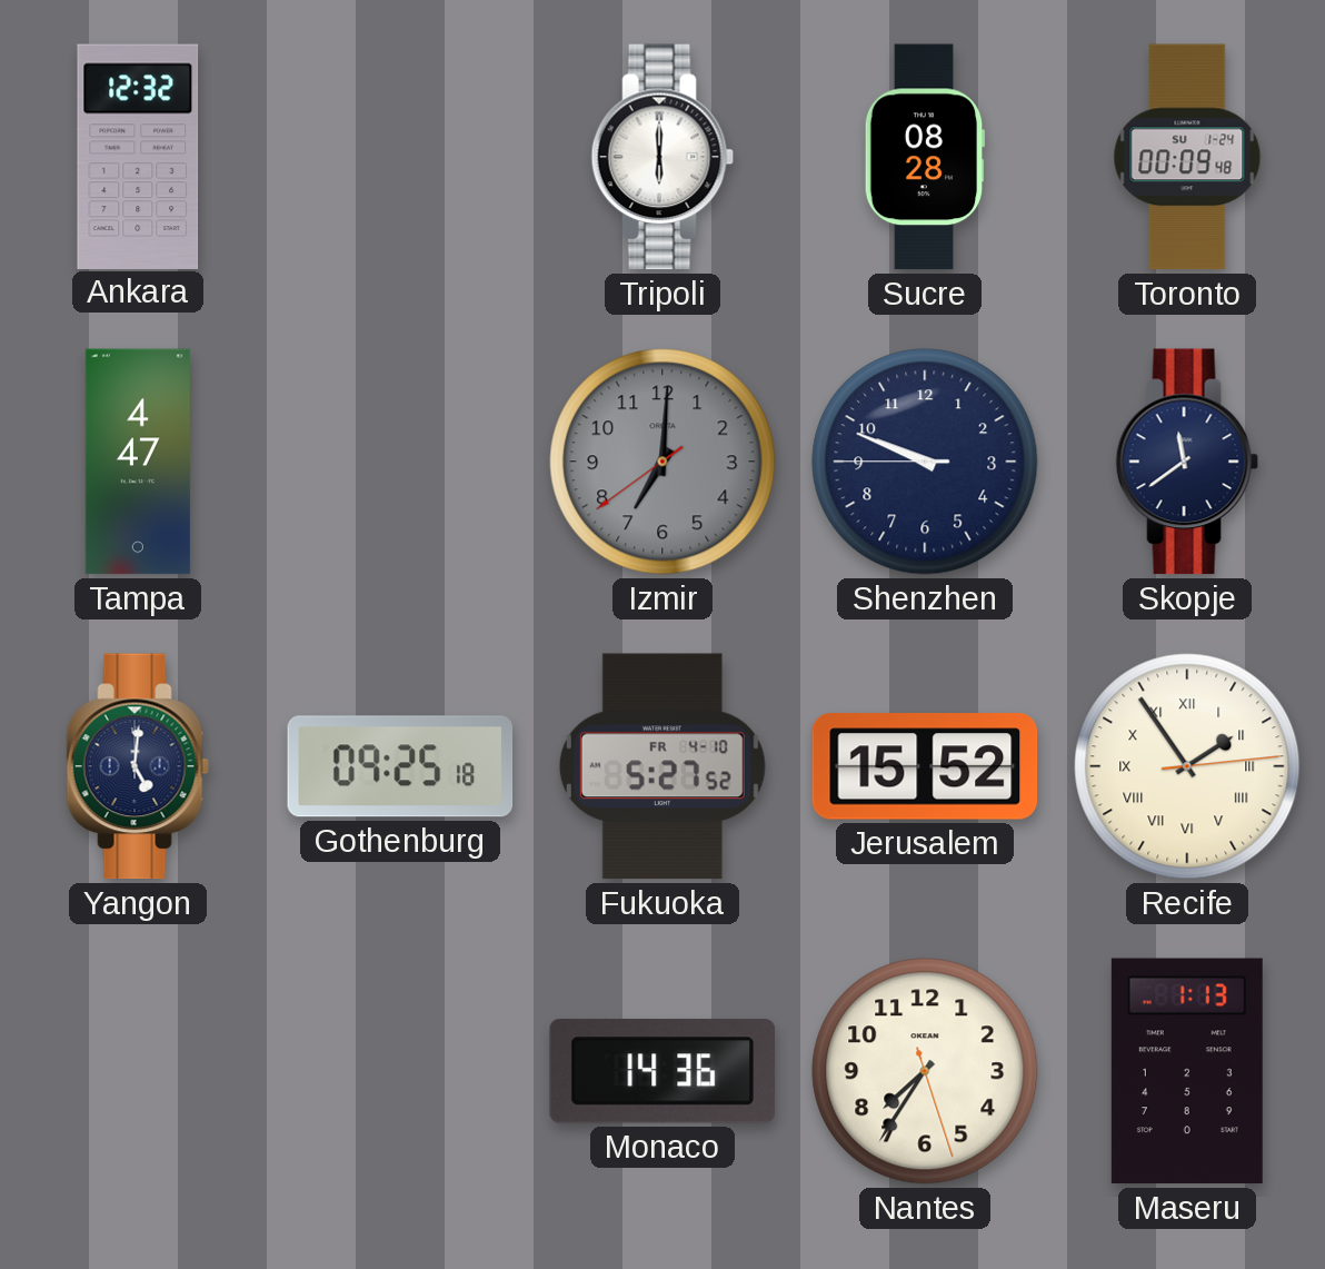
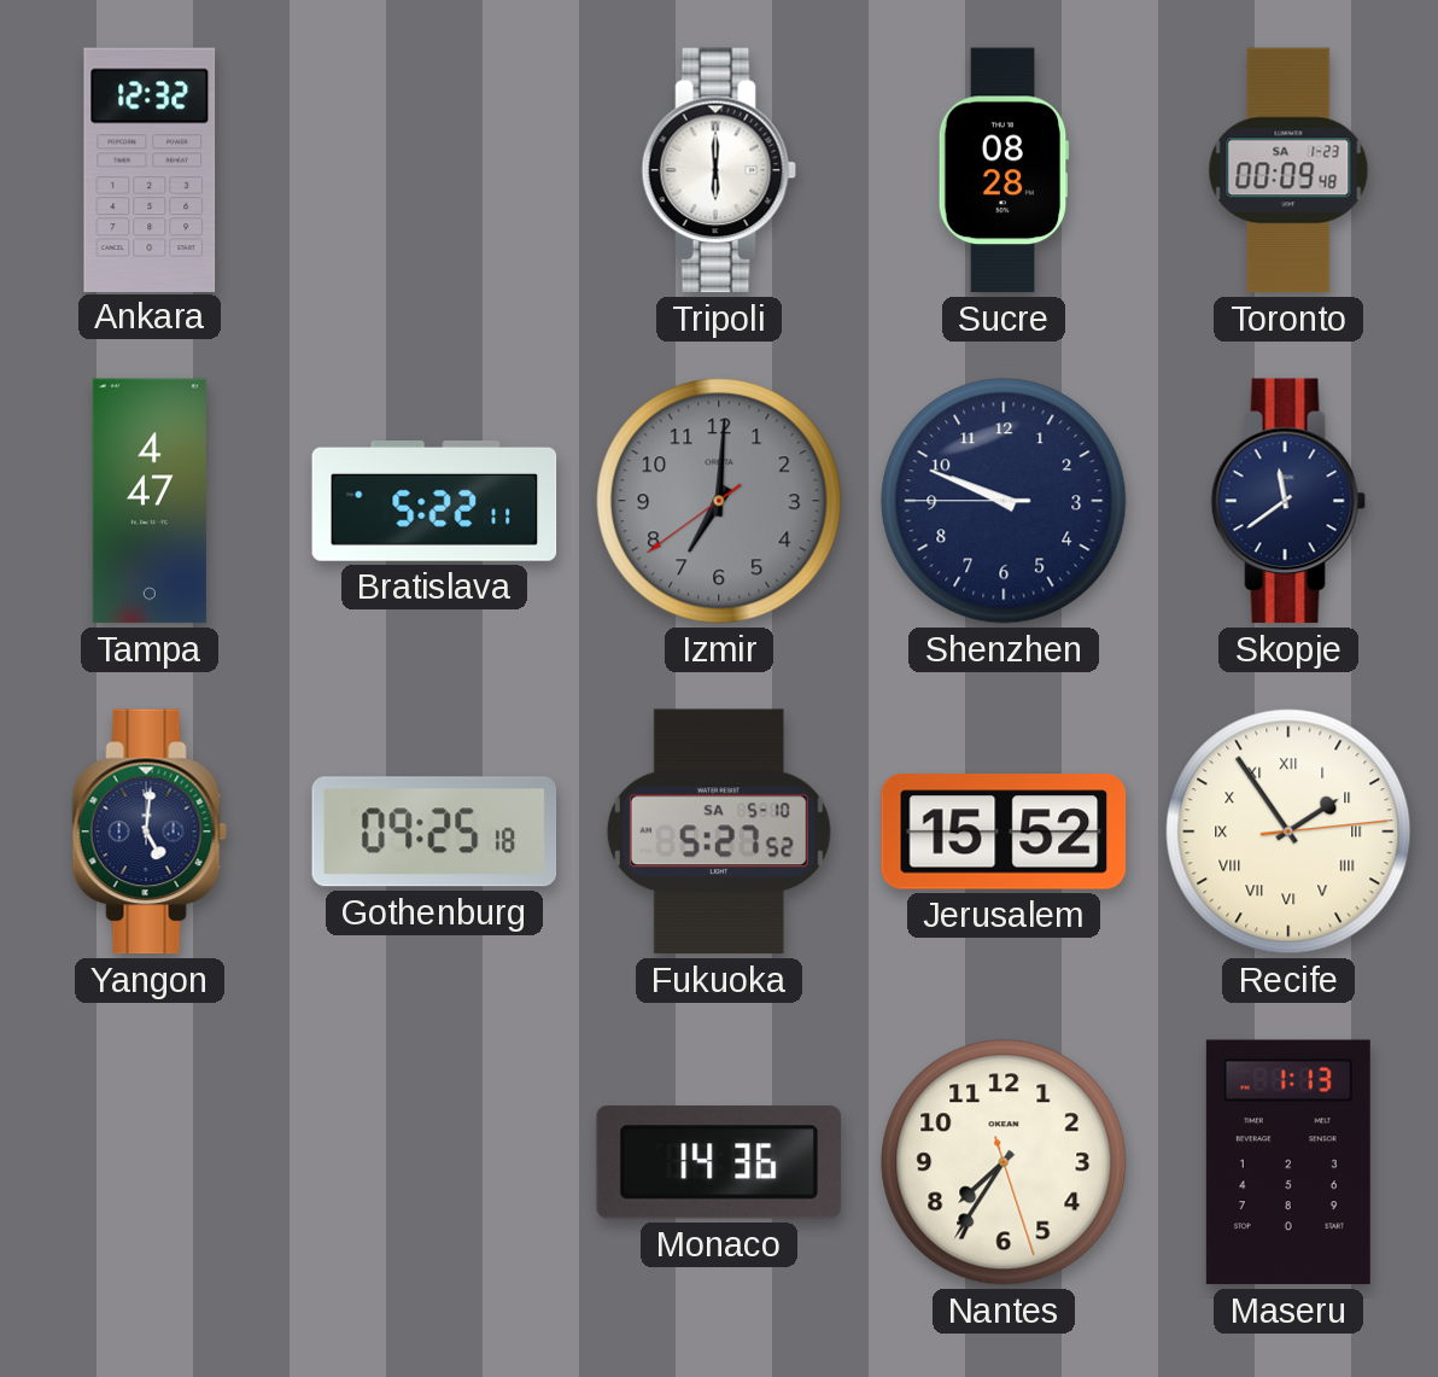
Toronto date: SU 1-24 -> SA 1-23 (1288, 170)
Bratislava: none -> 5:22 (434, 502)
Fukuoka date: FR 4-10 -> SA 5-10 (719, 832)
